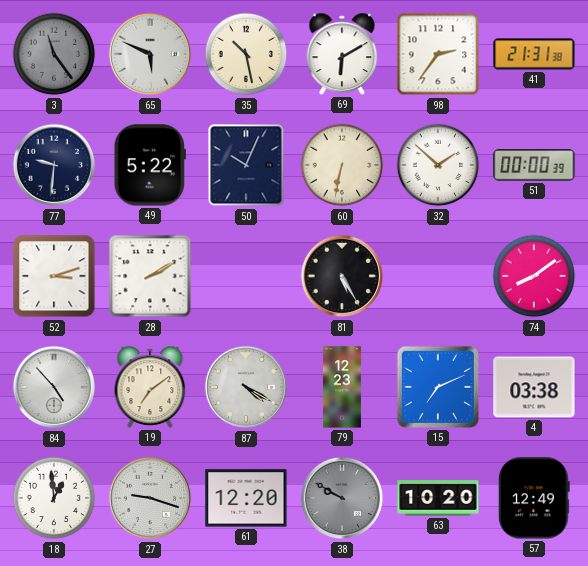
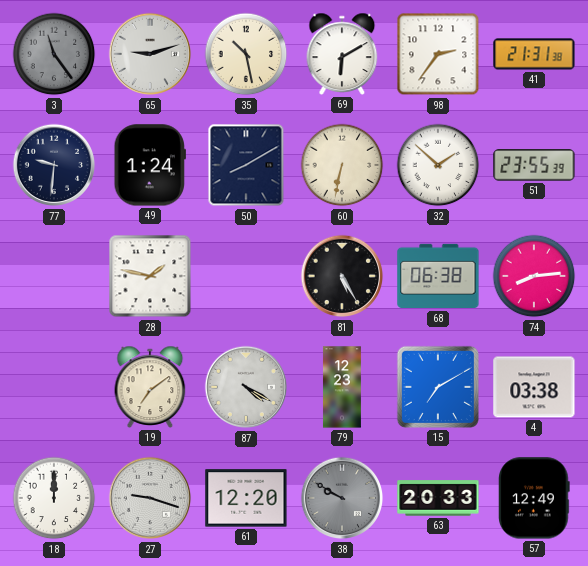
65: 5:49 -> 9:12 (150, 54)
49: 5:22 -> 1:24 (150, 165)
50: 10:04 -> 8:10 (246, 165)
51: 00:00 -> 23:55 (534, 165)
52: 3:12 -> none (54, 276)
28: 2:10 -> 1:47 (150, 276)
68: none -> 06:38 (438, 276)
74: 8:09 -> 8:14 (534, 276)
84: 4:53 -> none (54, 387)
15: 7:11 -> 7:10 (438, 387)
18: 12:59 -> 12:00 (54, 498)
63: 10:20 -> 20:33 (438, 498)
